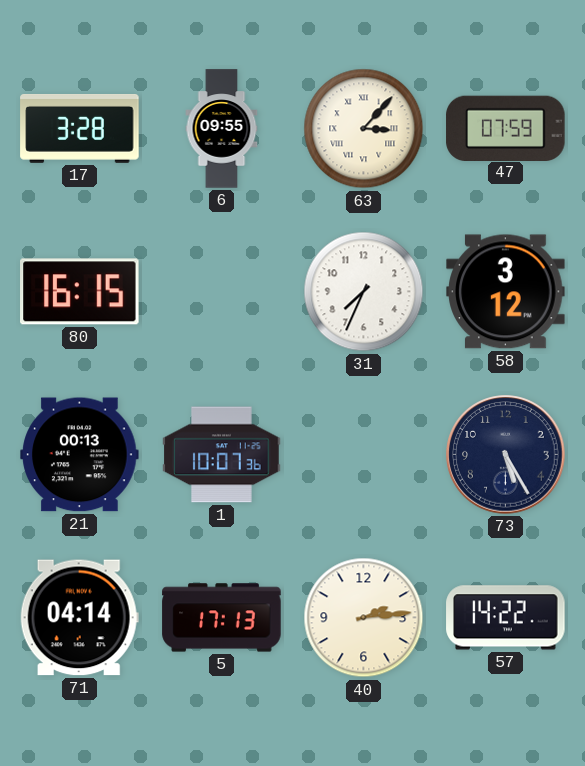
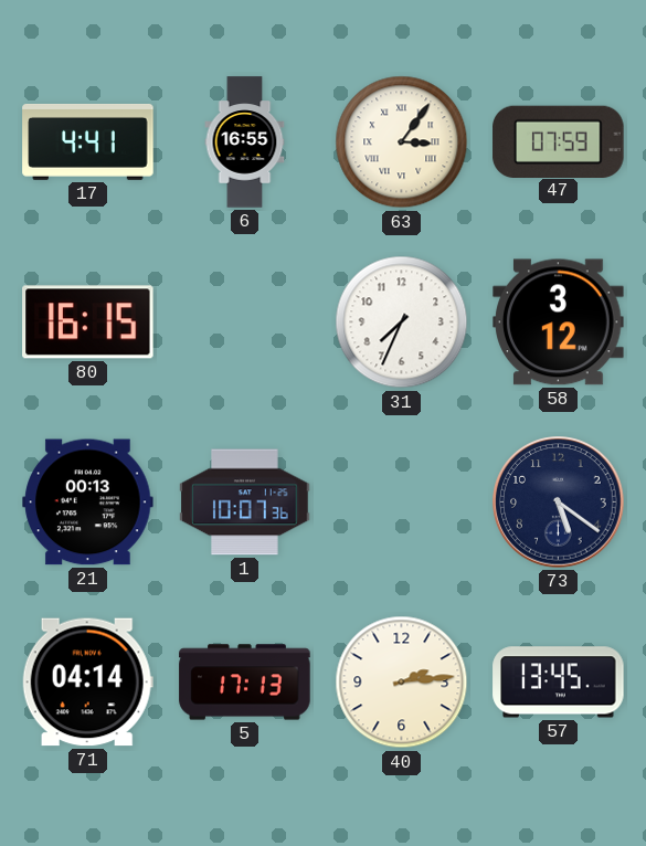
17: 3:28 -> 4:41 (88, 141)
6: 09:55 -> 16:55 (245, 142)
63: 3:07 -> 3:06 (402, 142)
73: 5:25 -> 5:21 (559, 503)
57: 14:22 -> 13:45 (559, 683)
